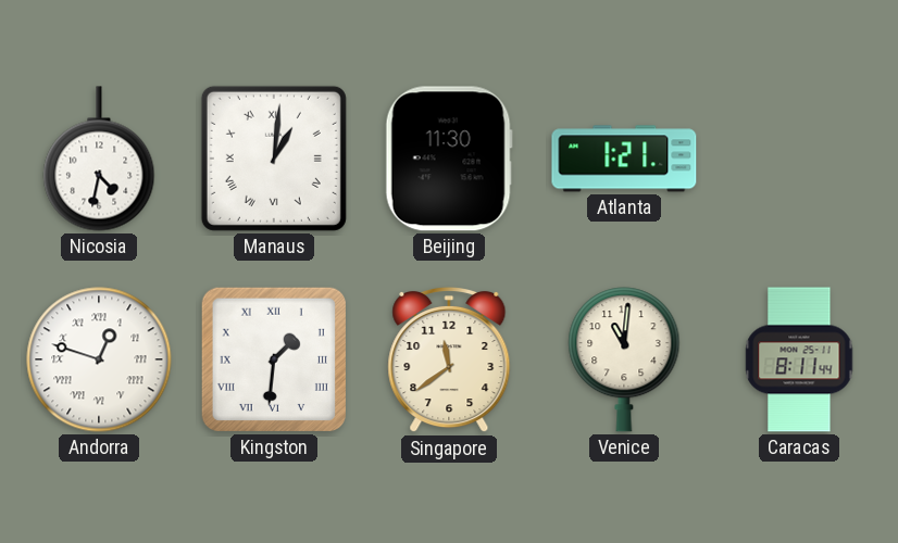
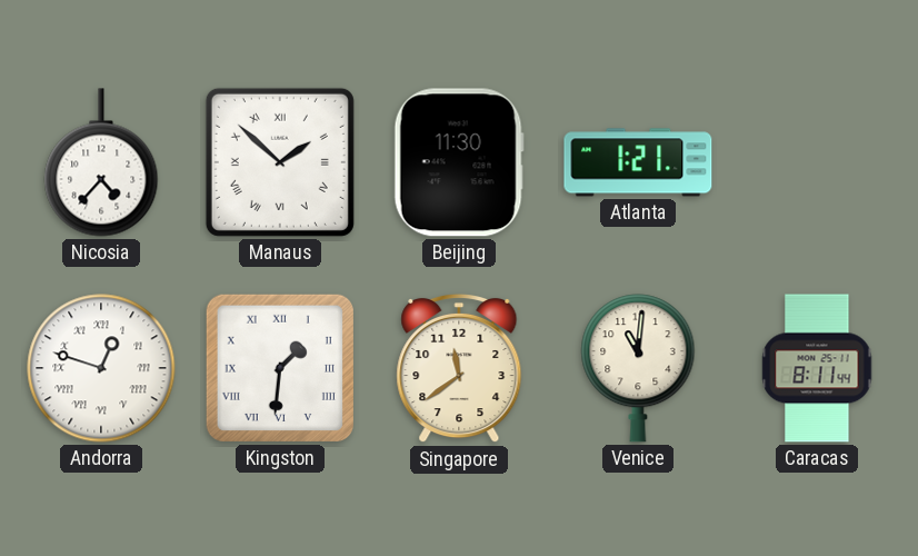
Nicosia: 4:32 -> 4:37 (101, 162)
Manaus: 1:01 -> 1:52 (280, 162)
